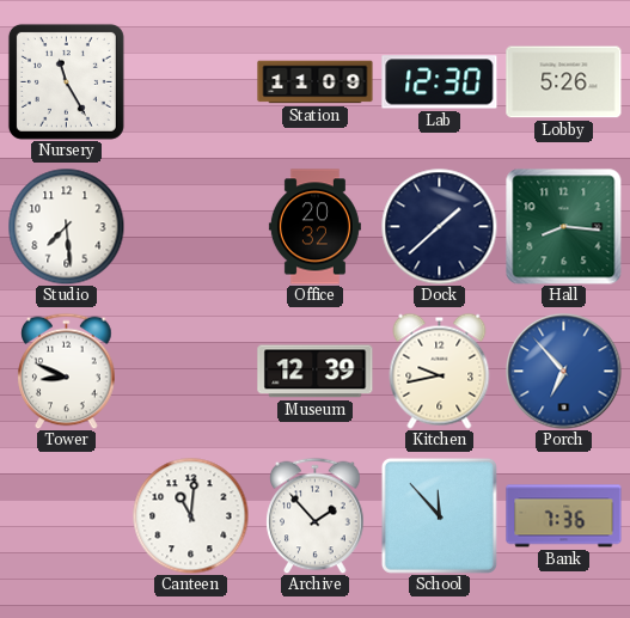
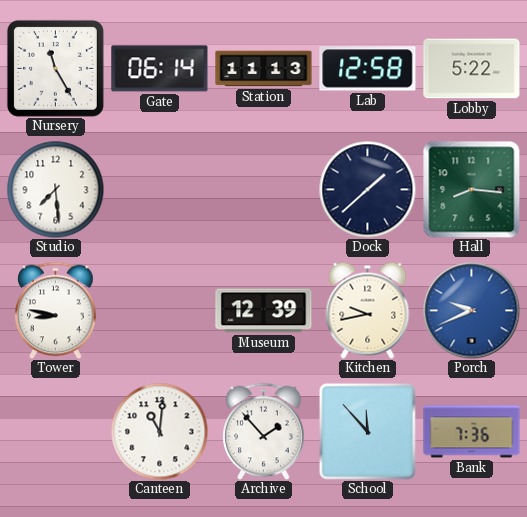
Gate: none -> 06:14 (160, 69)
Station: 11:09 -> 11:13 (264, 69)
Lab: 12:30 -> 12:58 (368, 69)
Lobby: 5:26 -> 5:22 (472, 69)
Office: 20:32 -> none (314, 227)
Tower: 8:49 -> 8:47 (56, 310)
Porch: 6:53 -> 9:41 (472, 311)
